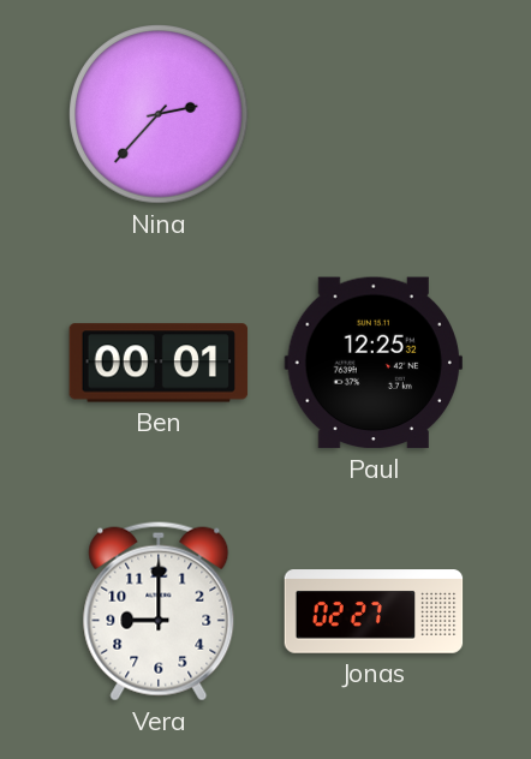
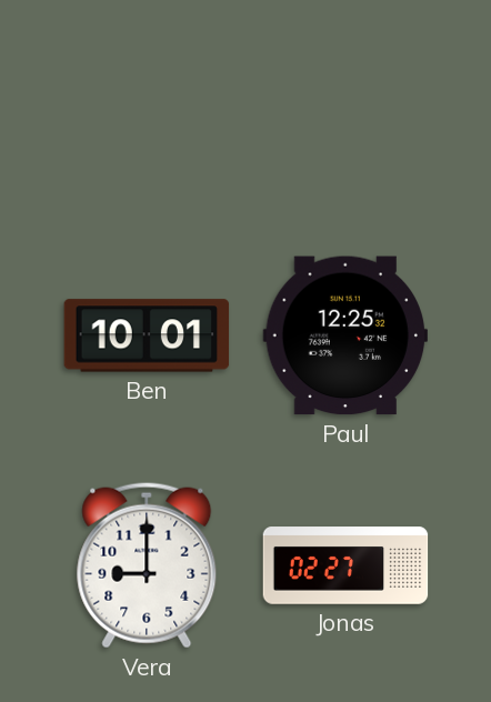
Nina: 2:37 -> none (159, 114)
Ben: 00:01 -> 10:01 (147, 335)
